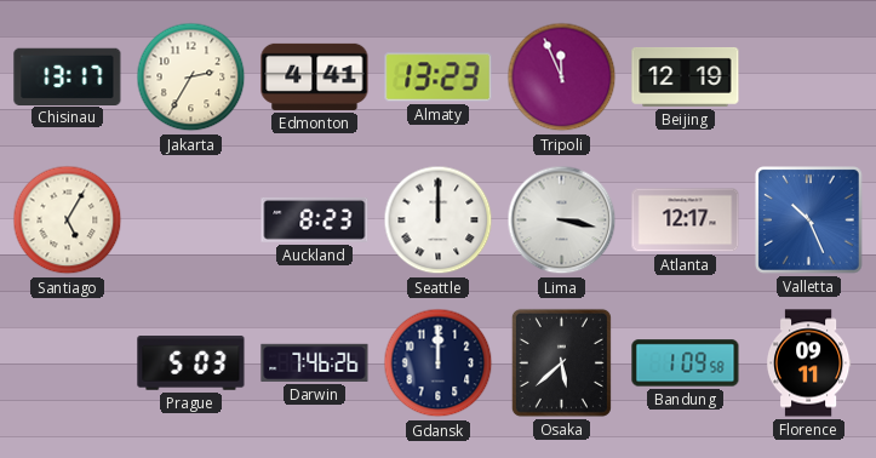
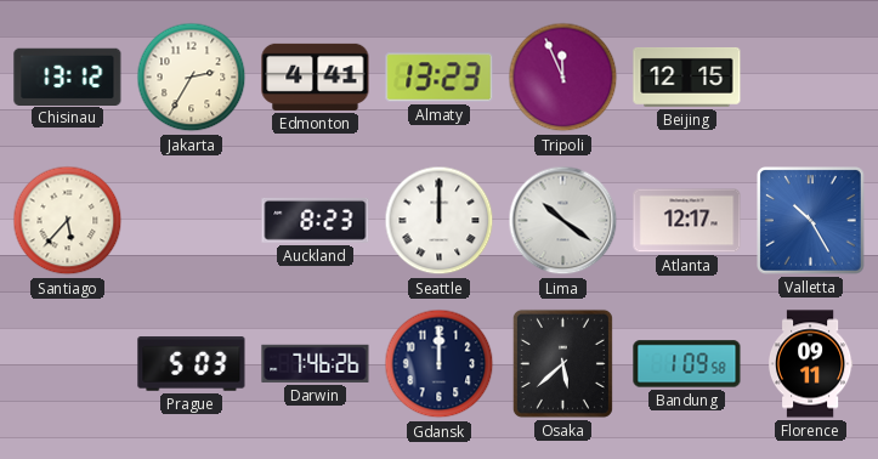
Chisinau: 13:17 -> 13:12 (68, 76)
Beijing: 12:19 -> 12:15 (687, 76)
Santiago: 5:05 -> 5:37 (68, 221)
Lima: 3:17 -> 10:21 (563, 221)
Valletta: 10:26 -> 10:25 (811, 221)
